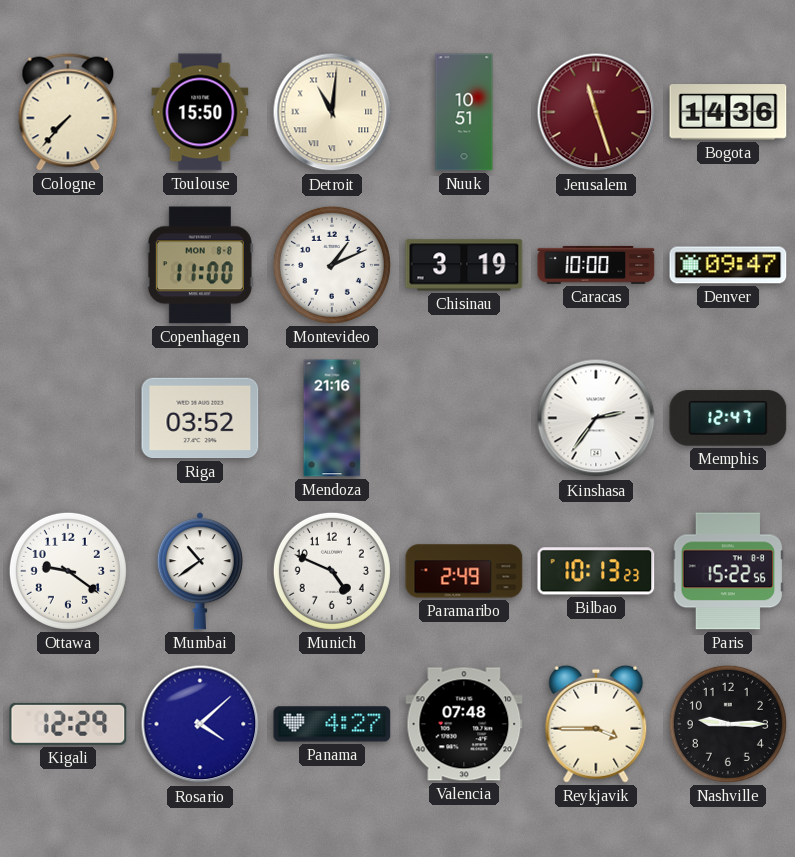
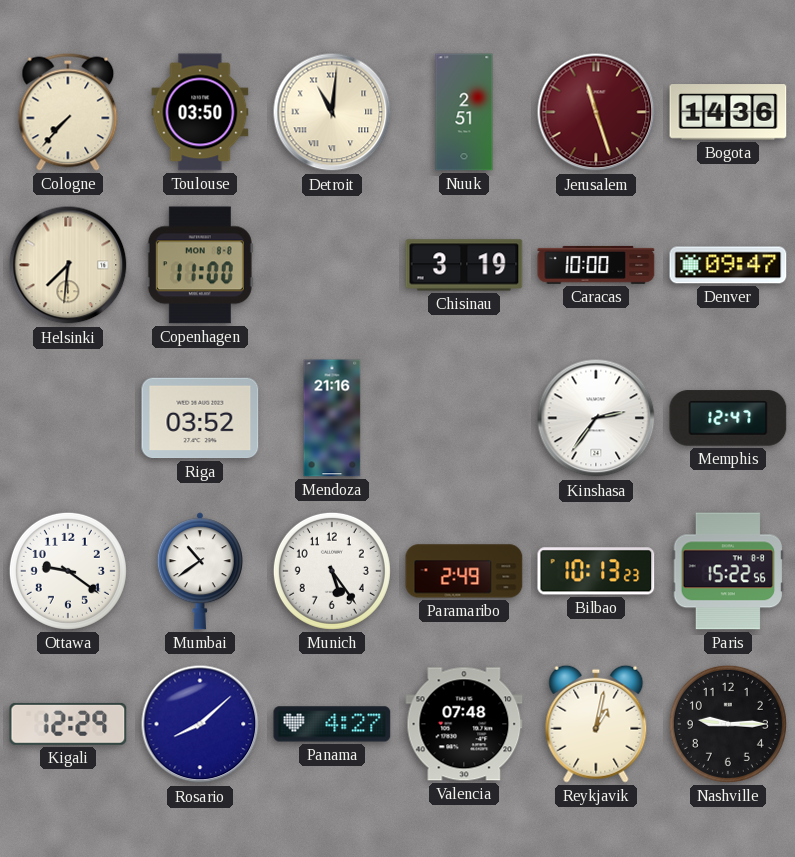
Toulouse: 15:50 -> 03:50 (200, 112)
Nuuk: 10:51 -> 2:51 (464, 112)
Helsinki: none -> 7:31 (68, 265)
Montevideo: 1:11 -> none (332, 265)
Munich: 4:49 -> 5:24 (332, 571)
Rosario: 4:08 -> 8:08 (200, 724)
Reykjavik: 3:45 -> 1:02 (596, 724)
